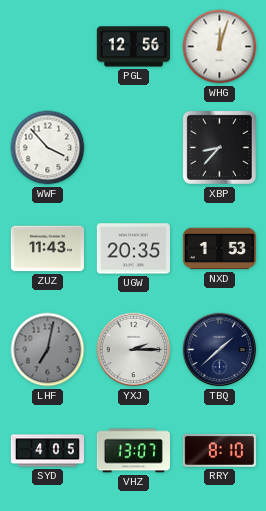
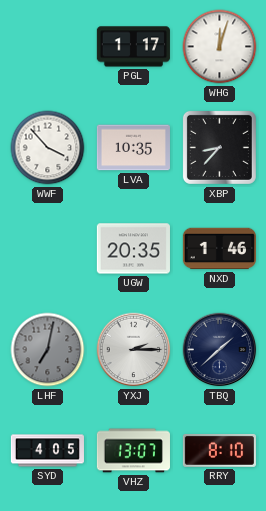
PGL: 12:56 -> 1:17 (133, 47)
LVA: none -> 10:35 (133, 148)
ZUZ: 11:43 -> none (47, 249)
NXD: 1:53 -> 1:46 (219, 249)
